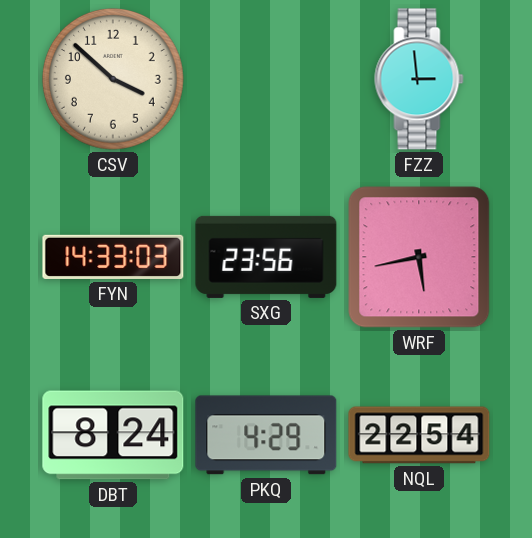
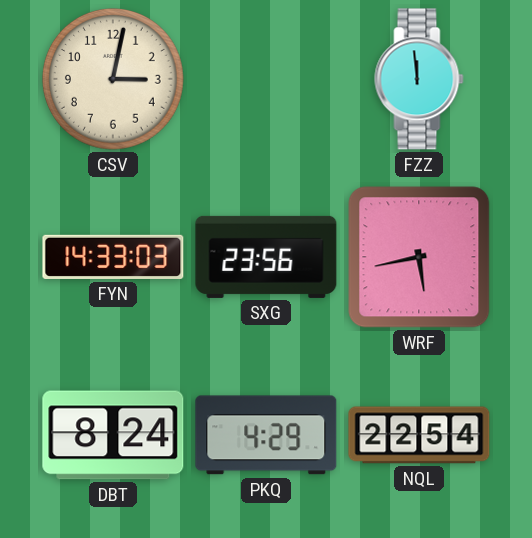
CSV: 3:52 -> 3:02 (114, 80)
FZZ: 2:59 -> 11:59 (419, 79)
